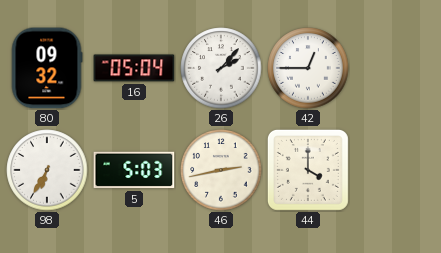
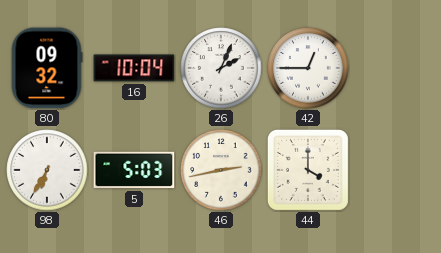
16: 05:04 -> 10:04 (134, 68)
26: 2:07 -> 2:04 (221, 68)
